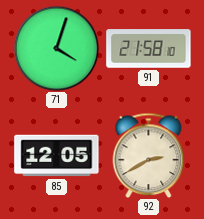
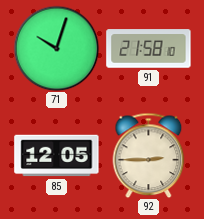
71: 4:03 -> 10:03 (56, 48)
92: 2:40 -> 2:45 (149, 155)
